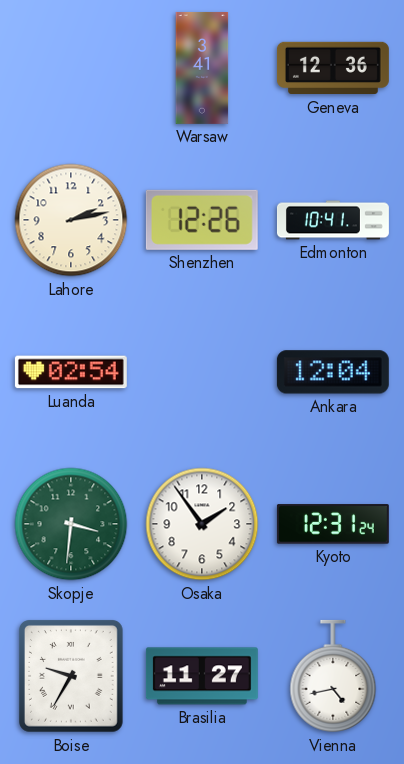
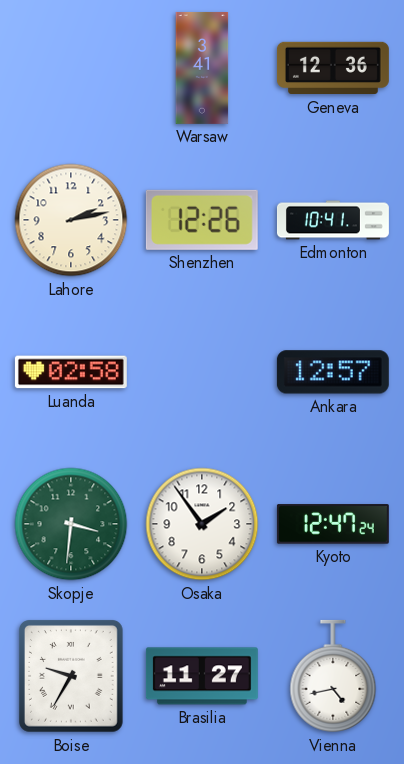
Luanda: 02:54 -> 02:58 (71, 372)
Ankara: 12:04 -> 12:57 (333, 372)
Kyoto: 12:31 -> 12:47 (333, 524)
